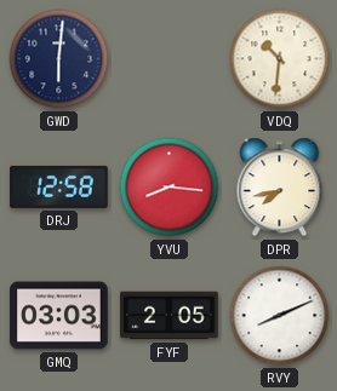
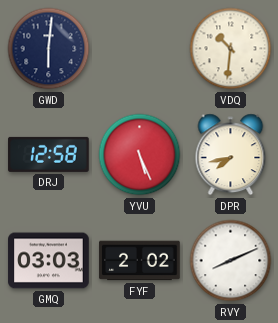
YVU: 8:16 -> 5:26 (140, 155)
FYF: 2:05 -> 2:02 (140, 261)
